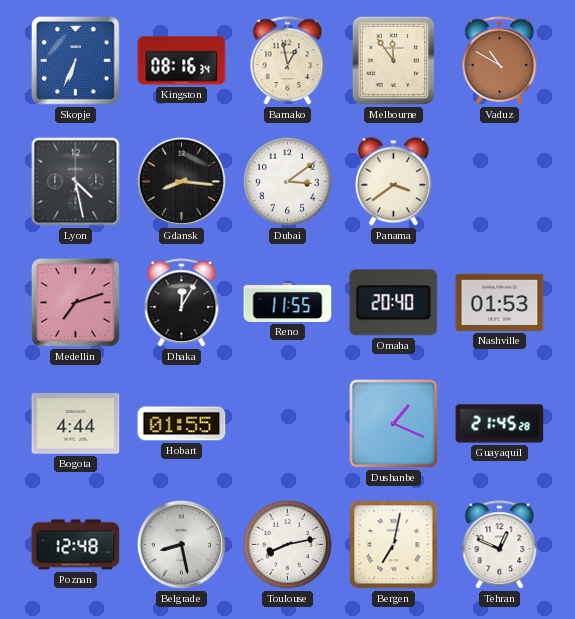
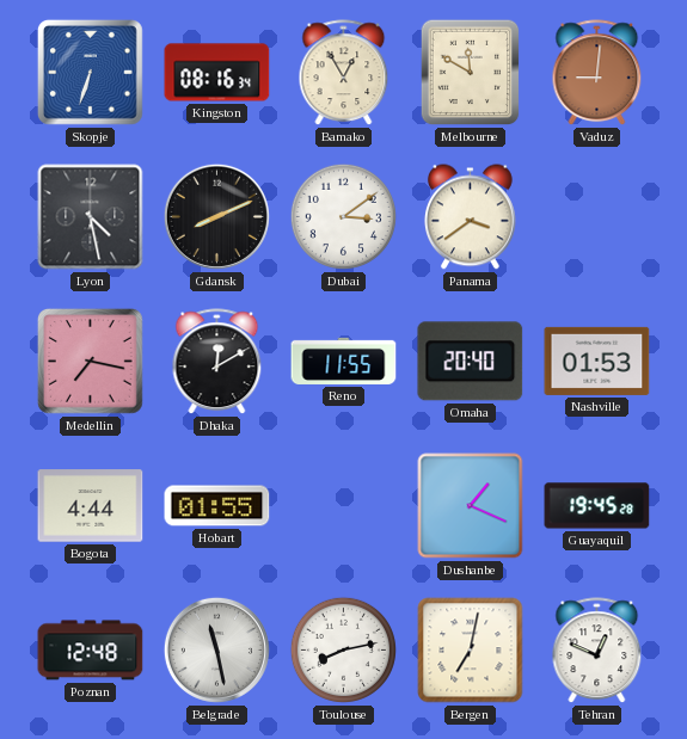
Skopje: 6:34 -> 6:33 (91, 73)
Bamako: 12:58 -> 12:55 (344, 73)
Melbourne: 11:54 -> 11:50 (471, 73)
Vaduz: 10:50 -> 9:01 (597, 73)
Gdansk: 8:16 -> 8:11 (216, 216)
Medellin: 7:12 -> 7:17 (91, 362)
Dhaka: 12:05 -> 12:10 (217, 362)
Guayaquil: 21:45 -> 19:45 (597, 506)
Belgrade: 8:28 -> 11:28 (216, 649)
